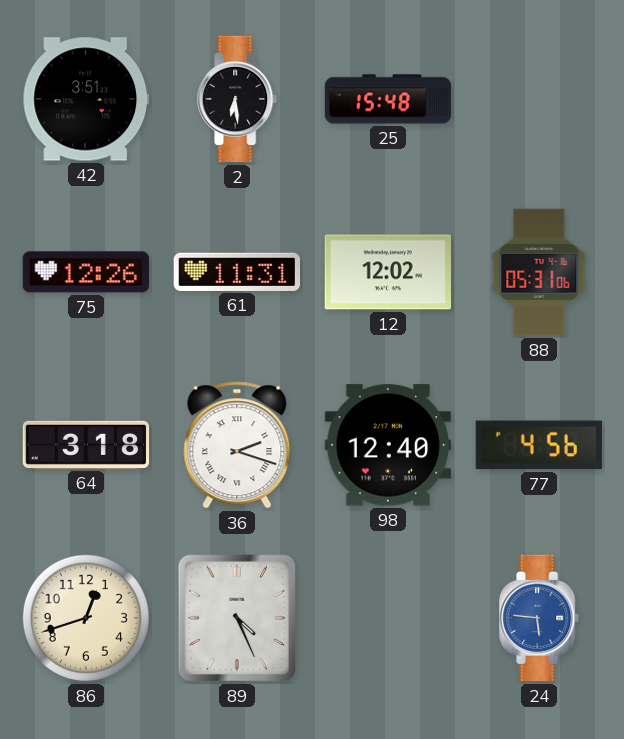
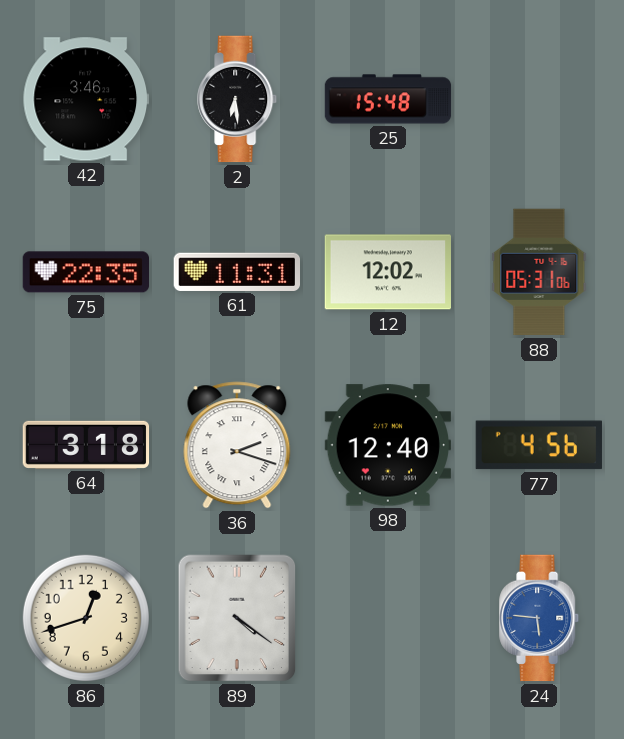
42: 3:51 -> 3:46 (85, 99)
75: 12:26 -> 22:35 (85, 272)
89: 4:26 -> 4:21 (237, 618)
